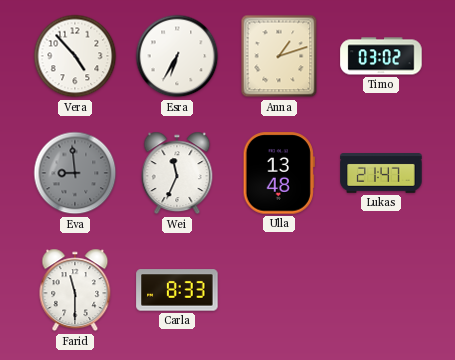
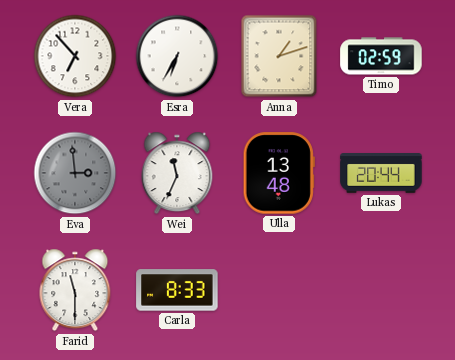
Vera: 4:53 -> 6:53 (75, 56)
Timo: 03:02 -> 02:59 (381, 56)
Eva: 8:59 -> 2:59 (75, 173)
Lukas: 21:47 -> 20:44 (381, 173)
